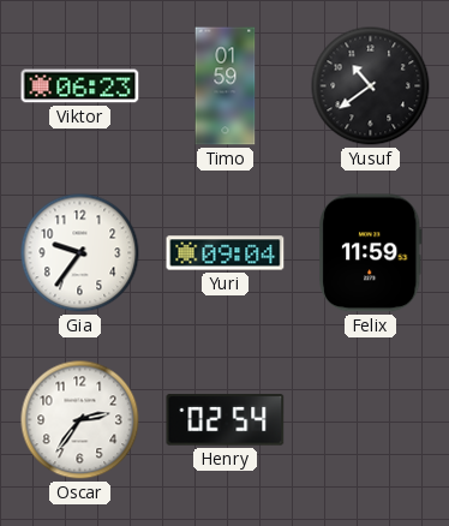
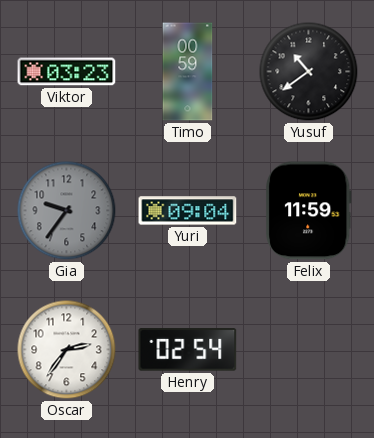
Viktor: 06:23 -> 03:23 (67, 72)
Timo: 01:59 -> 00:59 (188, 72)
Gia dial: white -> grey (67, 211)
